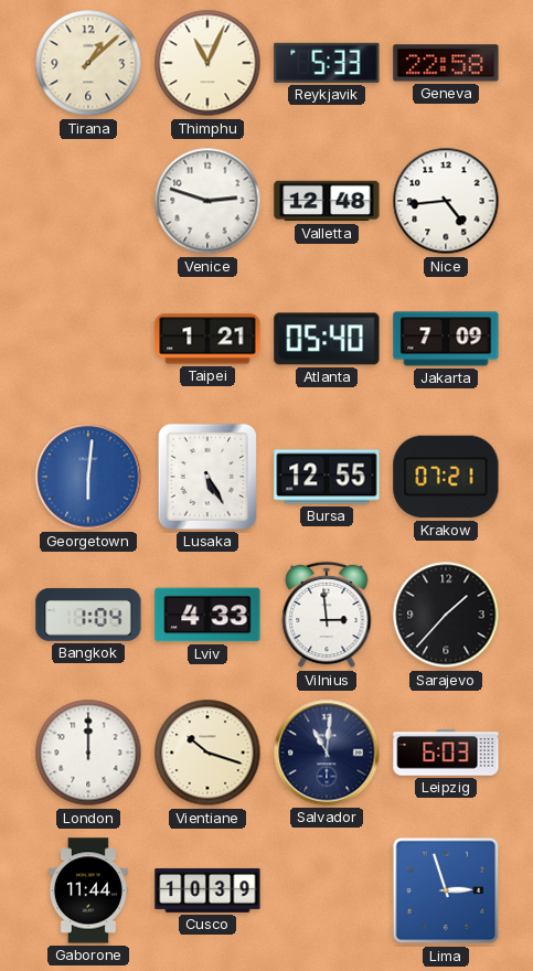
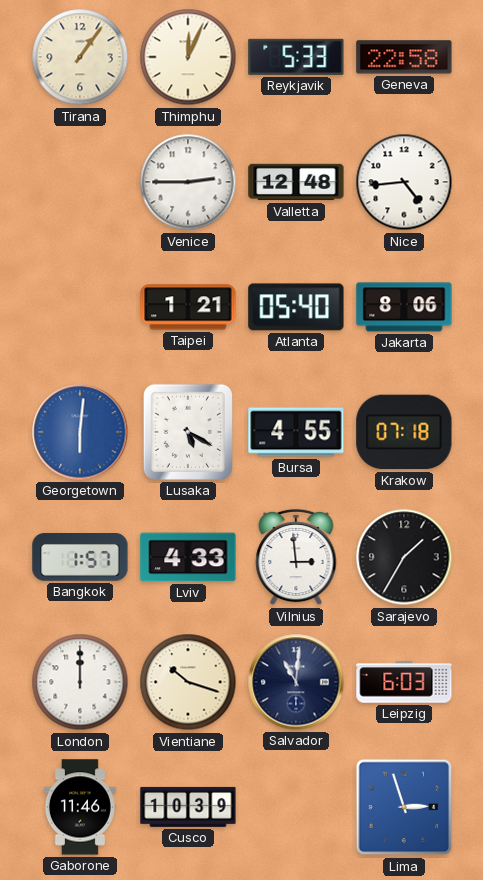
Tirana: 1:08 -> 1:06 (80, 57)
Thimphu: 11:04 -> 12:04 (188, 57)
Venice: 2:48 -> 2:45 (188, 182)
Jakarta: 7:09 -> 8:06 (404, 307)
Lusaka: 5:25 -> 5:20 (188, 432)
Bursa: 12:55 -> 4:55 (296, 432)
Krakow: 07:21 -> 07:18 (404, 432)
Bangkok: 1:04 -> 1:57 (80, 557)
Sarajevo: 1:37 -> 1:35 (404, 557)
Gaborone: 11:44 -> 11:46 (80, 807)
